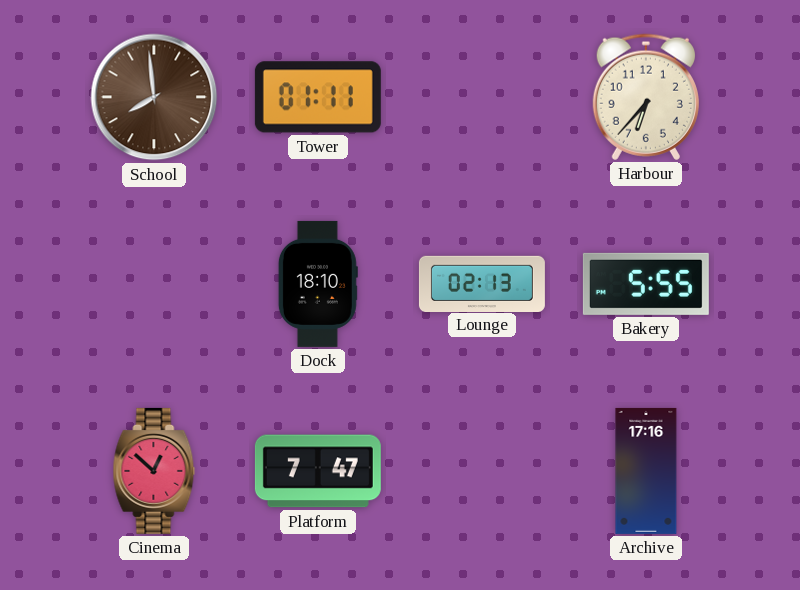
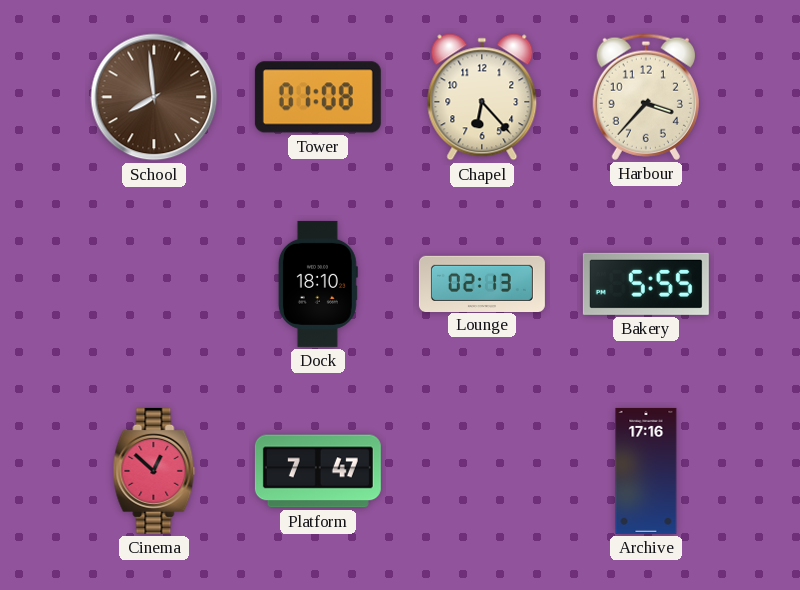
Tower: 01:11 -> 01:08 (318, 97)
Chapel: none -> 6:23 (482, 97)
Harbour: 6:37 -> 3:37 (646, 97)
